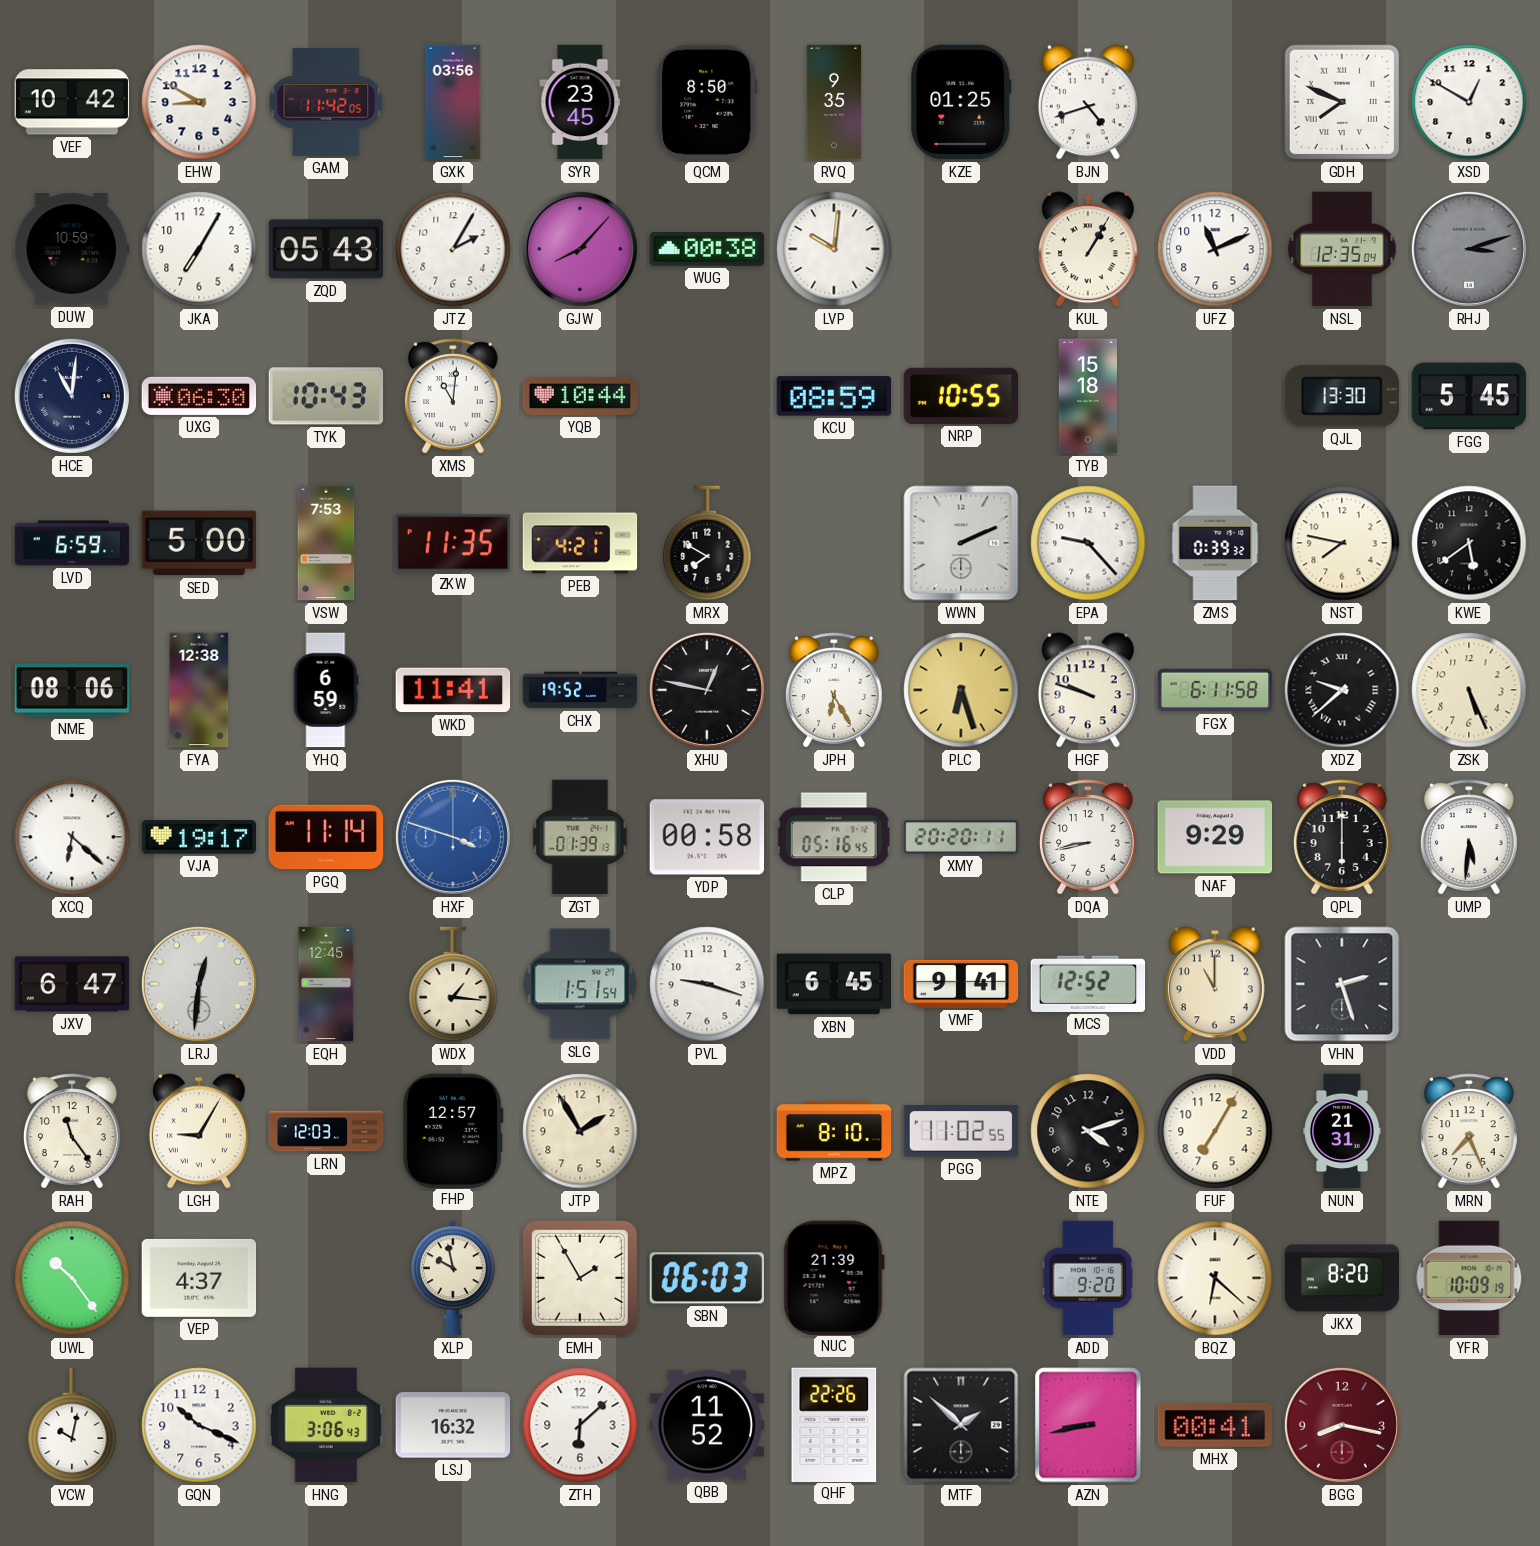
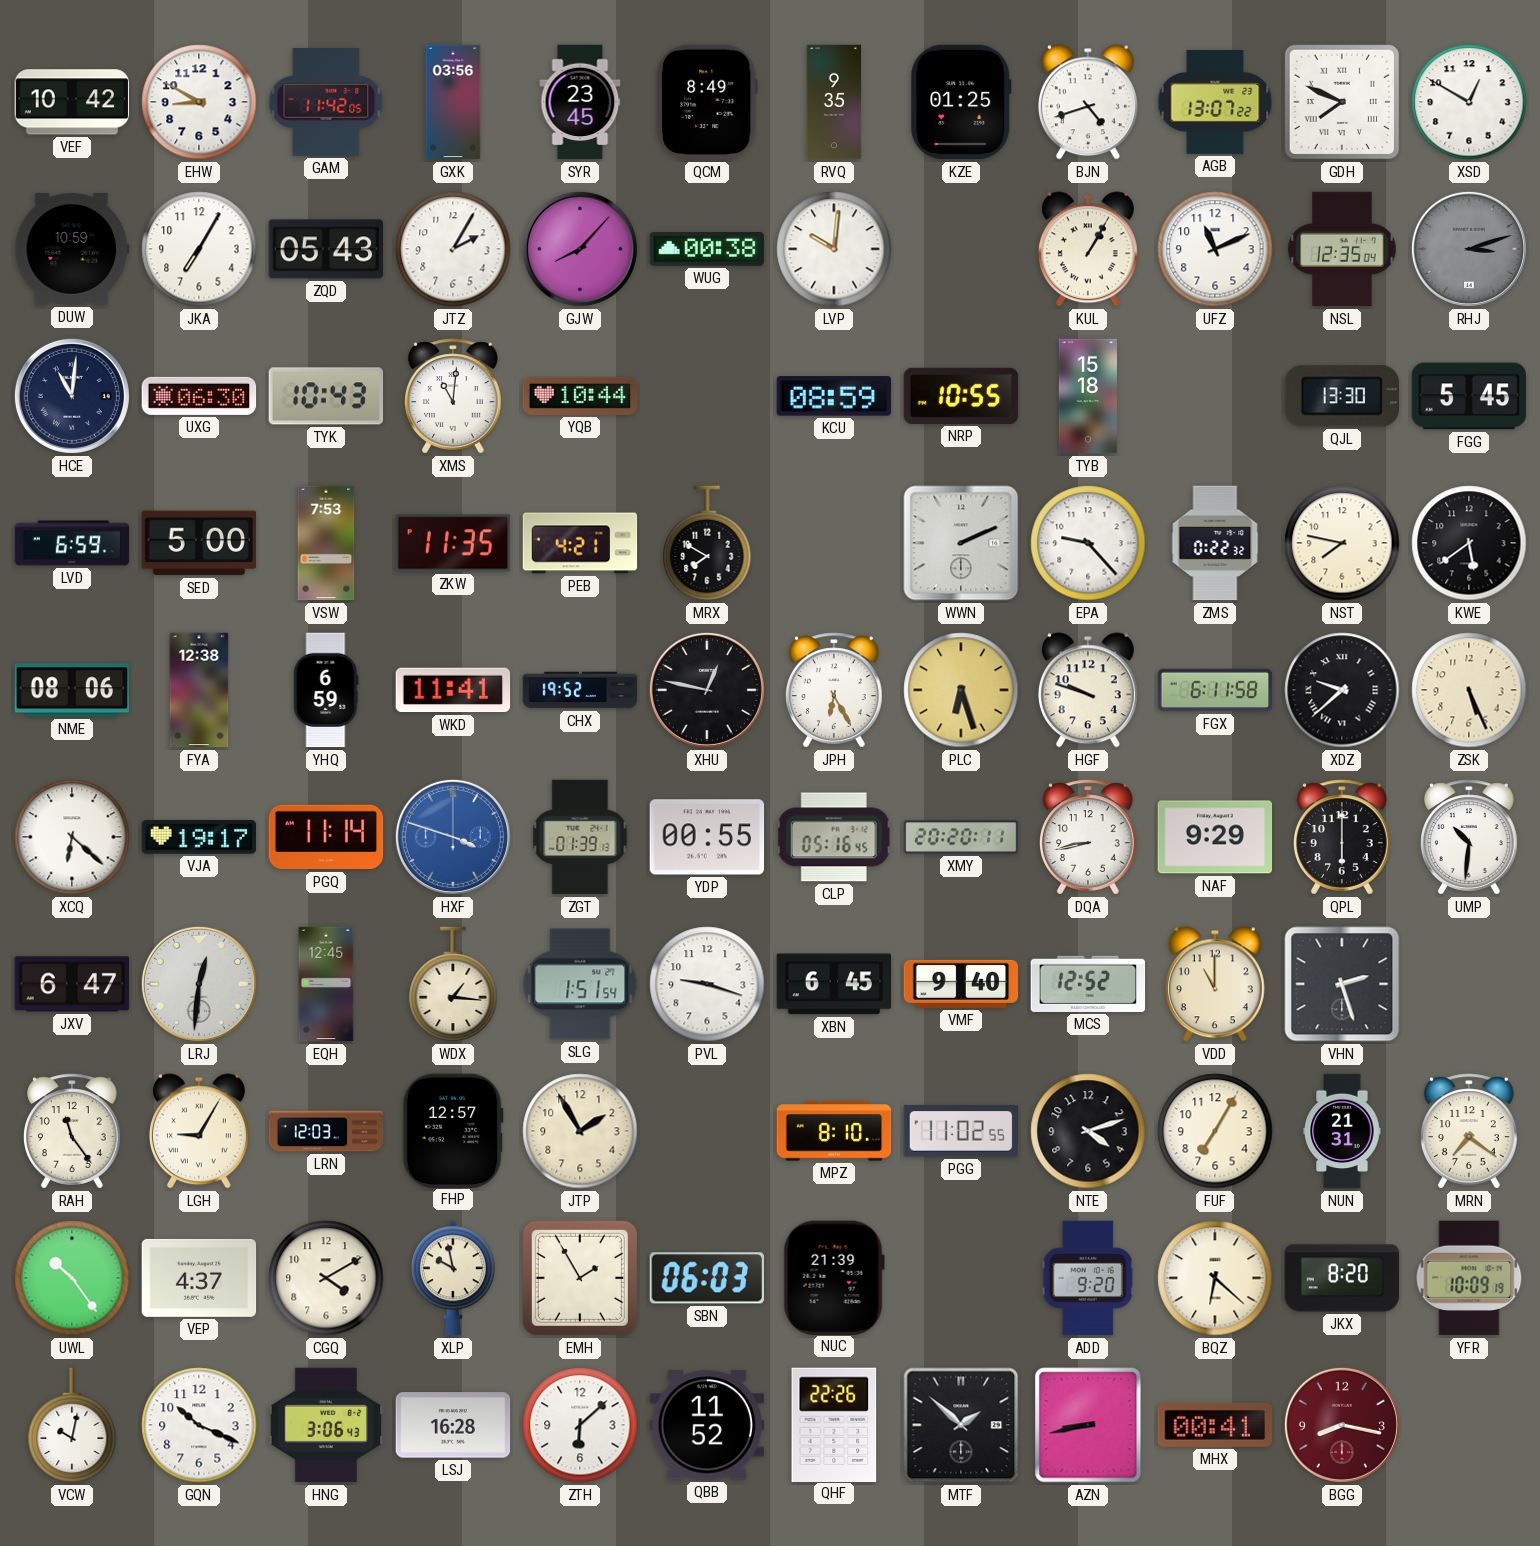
QCM: 8:50 -> 8:49 (708, 102)
AGB: none -> 13:07 (1215, 102)
ZMS: 0:39 -> 0:22 (1215, 543)
YDP: 00:58 -> 00:55 (707, 837)
UMP: 5:31 -> 10:31 (1469, 837)
VMF: 9:41 -> 9:40 (961, 984)
MRN: 7:26 -> 7:21 (1469, 1131)
CGQ: none -> 4:10 (326, 1278)
LSJ: 16:32 -> 16:28 (453, 1425)
